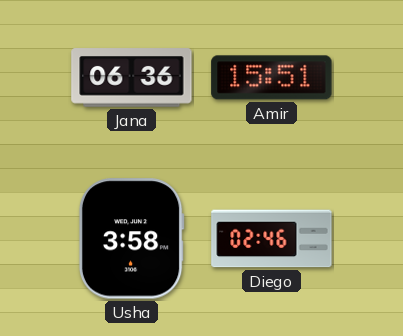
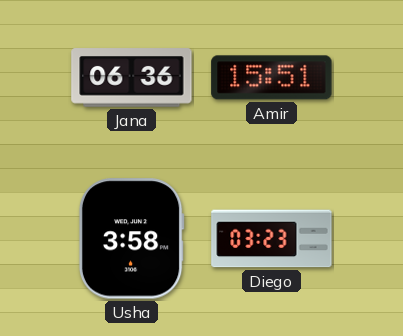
Diego: 02:46 -> 03:23 (272, 239)
